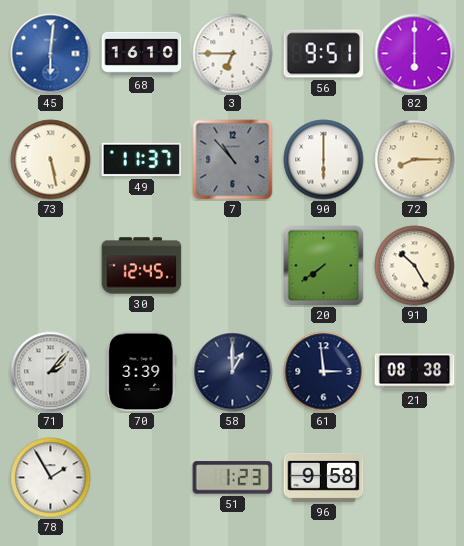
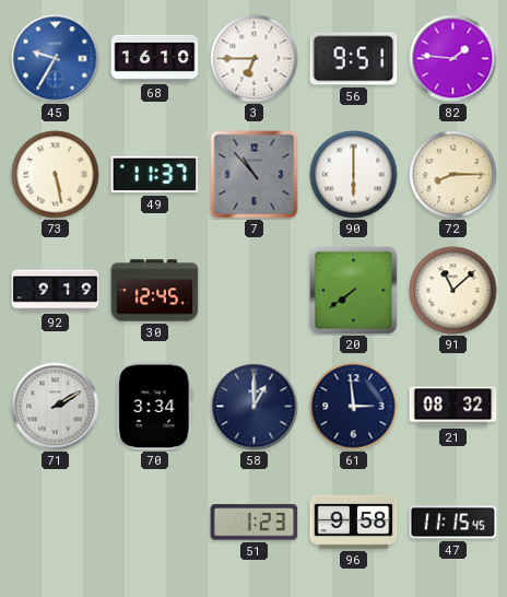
45: 6:01 -> 9:35 (56, 59)
82: 6:00 -> 1:46 (453, 59)
92: none -> 9:19 (56, 291)
91: 10:25 -> 11:08 (453, 291)
71: 2:07 -> 2:10 (56, 407)
70: 3:39 -> 3:34 (155, 407)
21: 08:38 -> 08:32 (453, 407)
78: 1:55 -> none (51, 478)
47: none -> 11:15 (453, 523)
